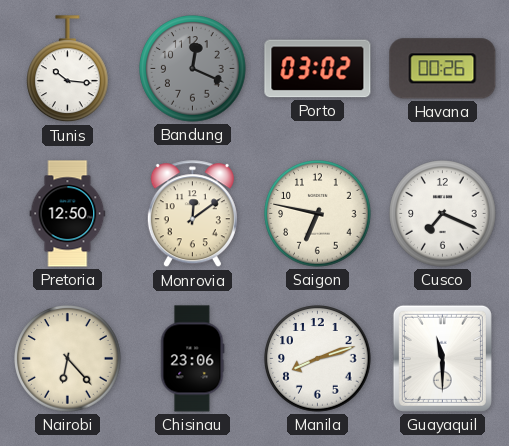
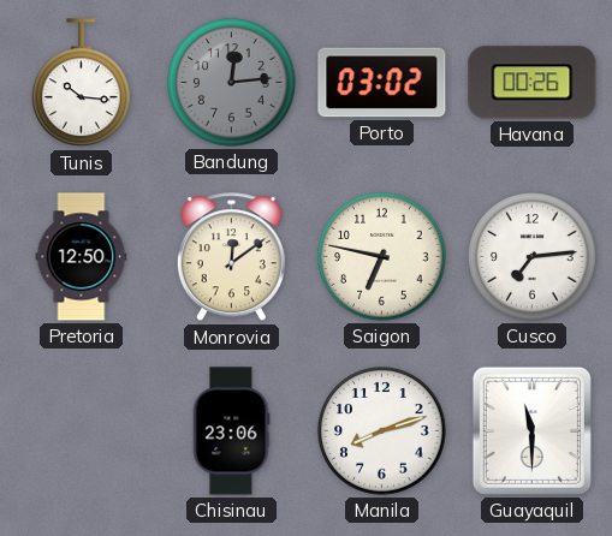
Bandung: 12:19 -> 12:14 (232, 83)
Cusco: 7:19 -> 7:14 (533, 257)
Nairobi: 6:23 -> none (68, 359)
